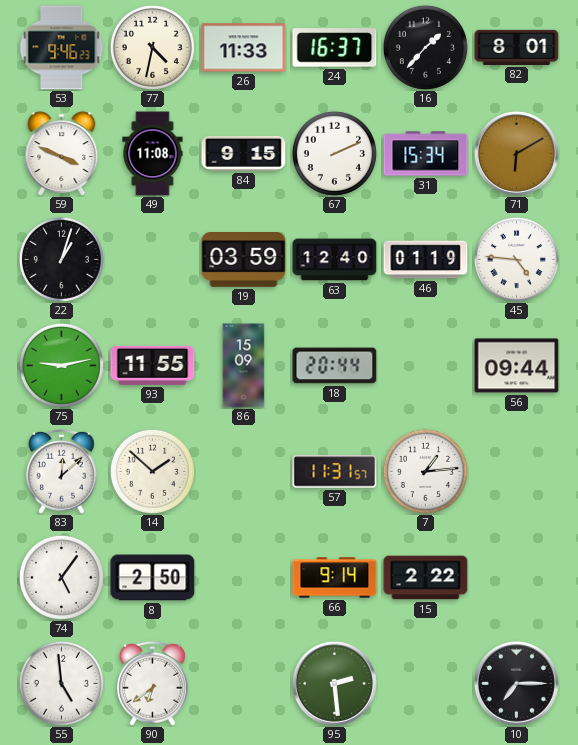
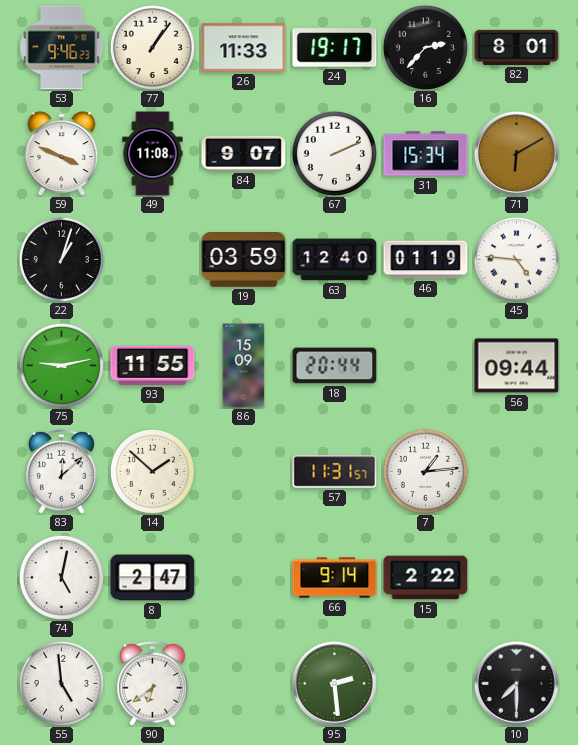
77: 4:32 -> 1:06 (152, 47)
24: 16:37 -> 19:17 (335, 48)
16: 1:37 -> 2:37 (425, 47)
84: 9:15 -> 9:07 (244, 153)
74: 5:06 -> 5:02 (61, 577)
8: 2:50 -> 2:47 (153, 578)
10: 7:15 -> 7:30 (516, 683)
